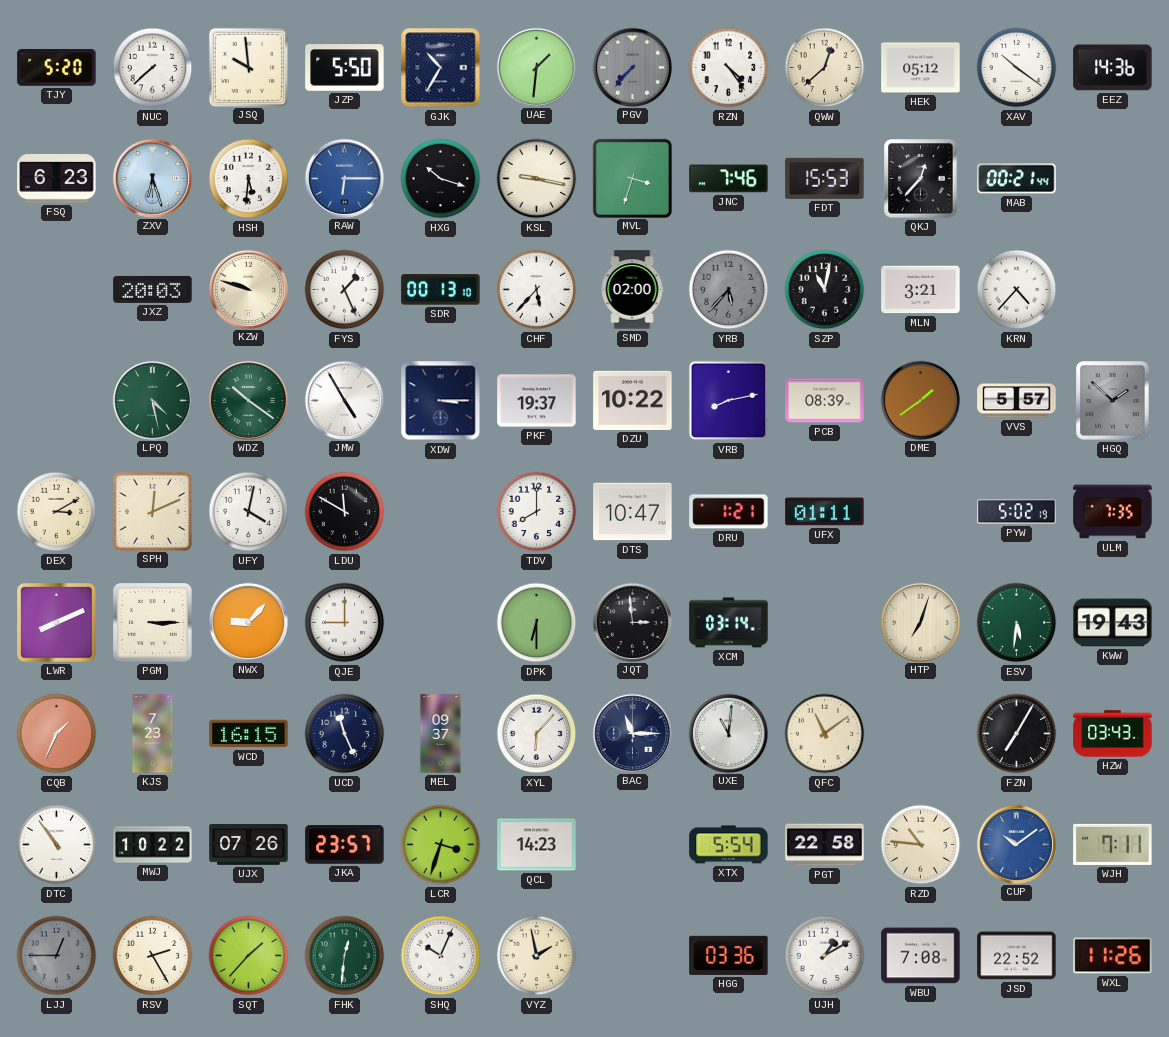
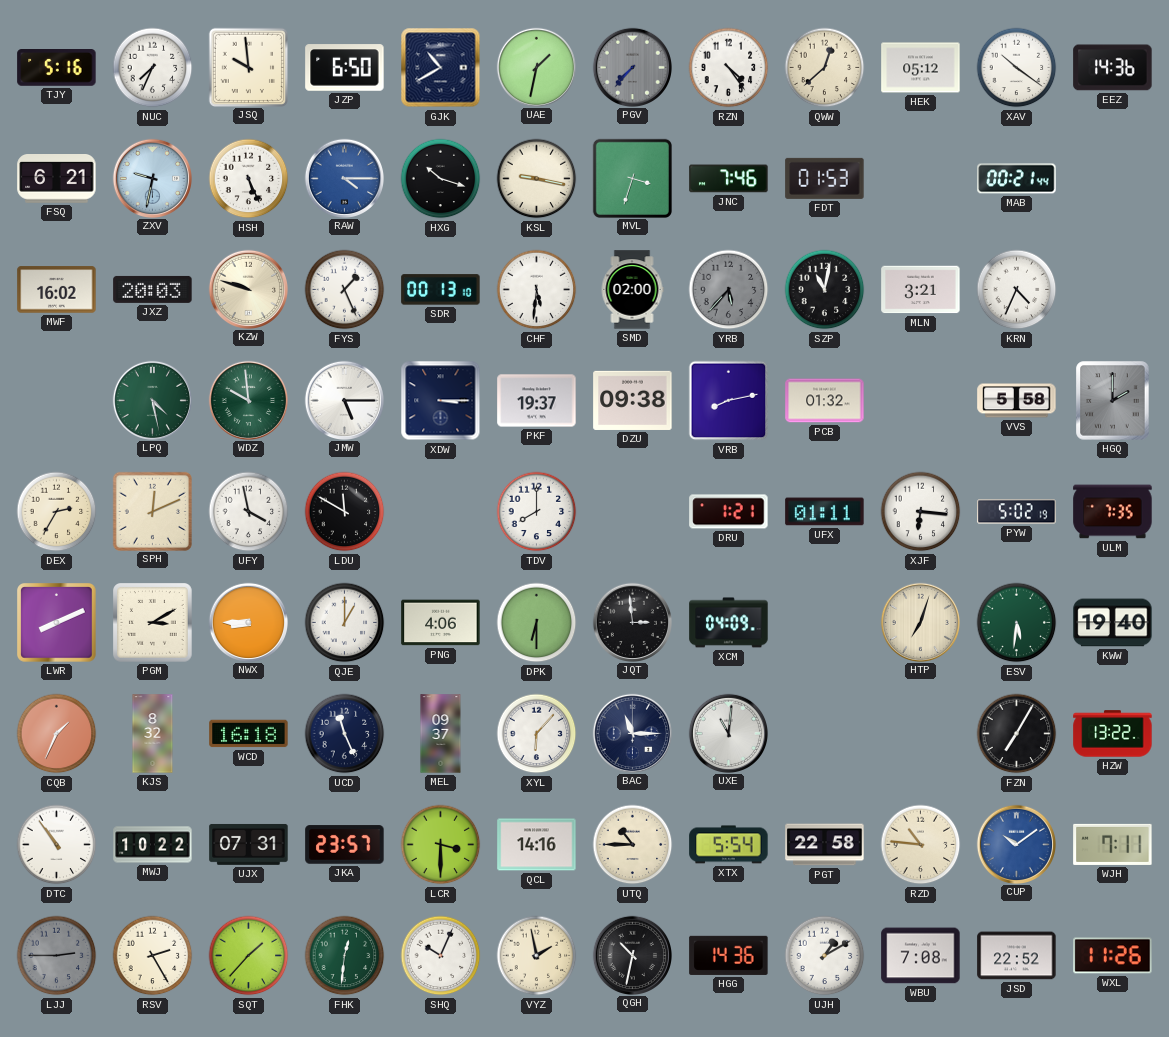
TJY: 5:20 -> 5:16 (57, 68)
NUC: 7:38 -> 7:34 (153, 68)
JZP: 5:50 -> 6:50 (345, 68)
GJK: 10:35 -> 10:40 (441, 68)
UAE: 1:31 -> 1:32 (536, 67)
FSQ: 6:23 -> 6:21 (57, 179)
ZXV: 6:27 -> 9:32 (152, 178)
HSH: 5:31 -> 5:26 (249, 179)
RAW: 6:15 -> 4:15 (344, 178)
FDT: 15:53 -> 01:53 (825, 178)
QKJ: 12:37 -> none (921, 179)
MWF: none -> 16:02 (57, 290)
CHF: 5:37 -> 5:31 (537, 290)
KRN: 4:37 -> 4:34 (1017, 290)
WDZ: 10:21 -> 9:59 (248, 400)
JMW: 4:55 -> 5:15 (344, 400)
DZU: 10:22 -> 09:38 (633, 400)
PCB: 08:39 -> 01:32 (825, 401)
DME: 1:39 -> none (920, 400)
VVS: 5:57 -> 5:58 (1017, 401)
HGQ: 1:52 -> 2:00 (1113, 401)
DEX: 3:10 -> 2:35 (57, 512)
UFY: 4:02 -> 3:58 (249, 512)
DTS: 10:47 -> none (633, 512)
XJF: none -> 6:16 (921, 512)
PGM: 3:15 -> 3:10 (153, 623)
NWX: 9:07 -> 8:45 (248, 622)
QJE: 9:00 -> 1:00 (345, 623)
PNG: none -> 4:06 (441, 623)
XCM: 03:14 -> 04:09 (729, 623)
KWW: 19:43 -> 19:40 (1113, 623)
KJS: 7:23 -> 8:32 (153, 734)
WCD: 16:15 -> 16:18 (249, 734)
QFC: 11:09 -> none (825, 734)
HZW: 03:43 -> 13:22 (1113, 734)
UJX: 07:26 -> 07:31 (249, 845)
LCR: 3:33 -> 3:30 (441, 845)
QCL: 14:23 -> 14:16 (537, 845)
UTQ: none -> 10:45 (633, 845)
LJJ: 12:45 -> 2:45 (57, 956)
QGH: none -> 10:32 (632, 955)
HGG: 03:36 -> 14:36 (729, 955)
